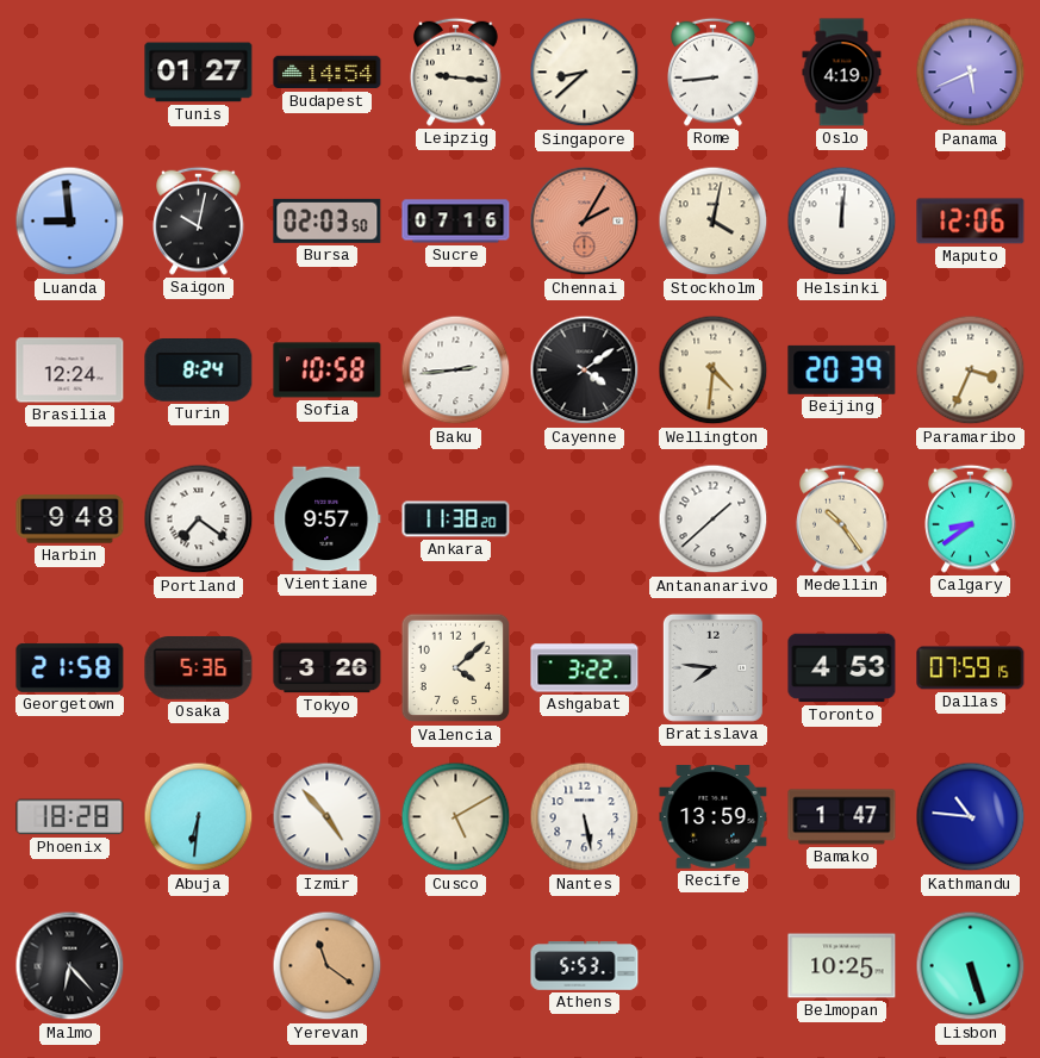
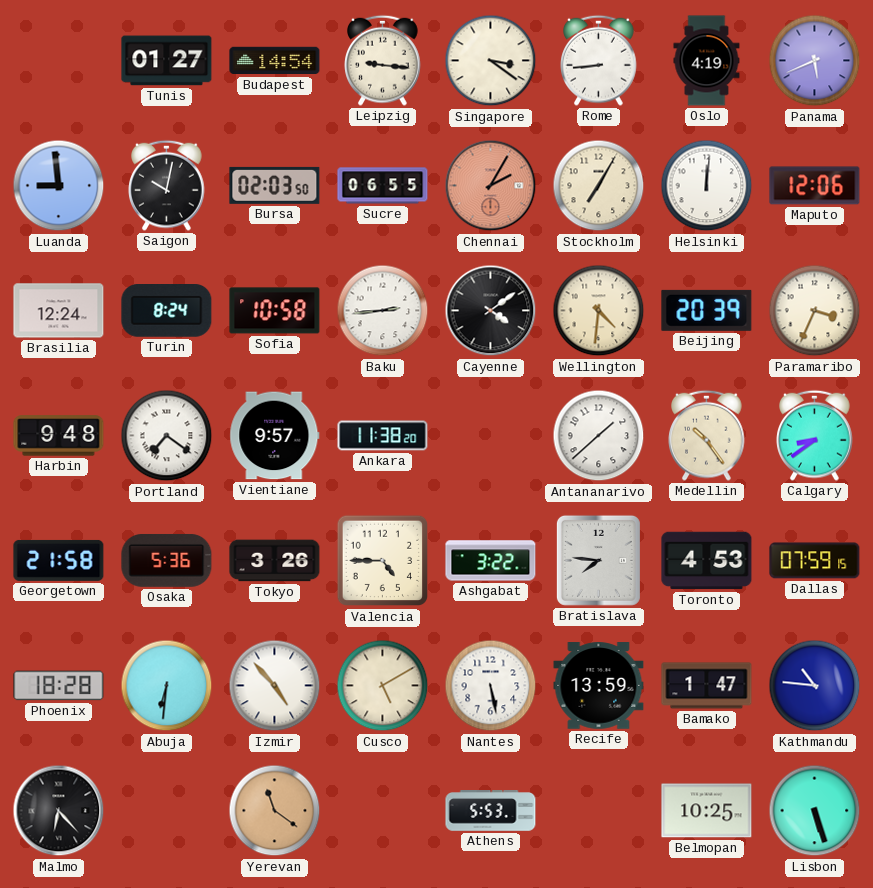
Singapore: 8:38 -> 3:21 (491, 61)
Sucre: 07:16 -> 06:55 (383, 186)
Stockholm: 4:02 -> 7:05 (599, 186)
Valencia: 4:08 -> 4:45 (383, 561)
